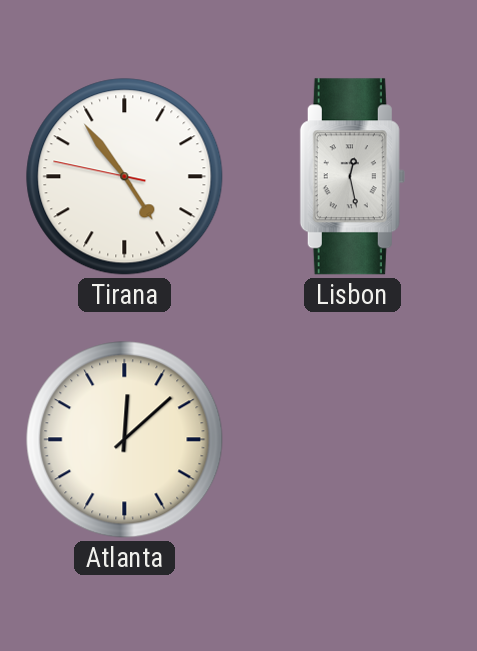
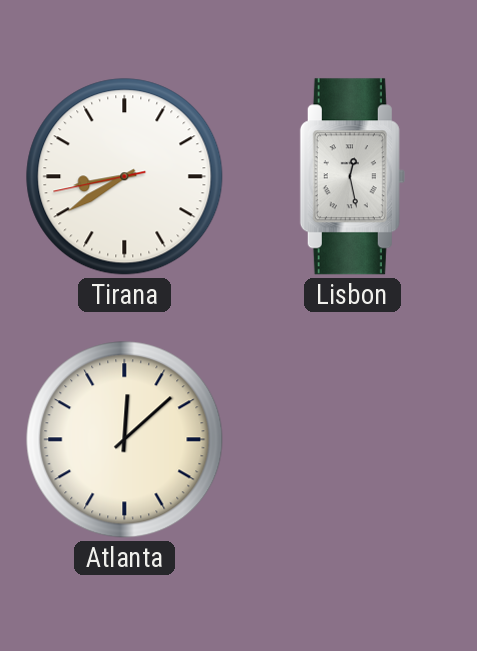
Tirana: 4:53 -> 8:39 (125, 177)
